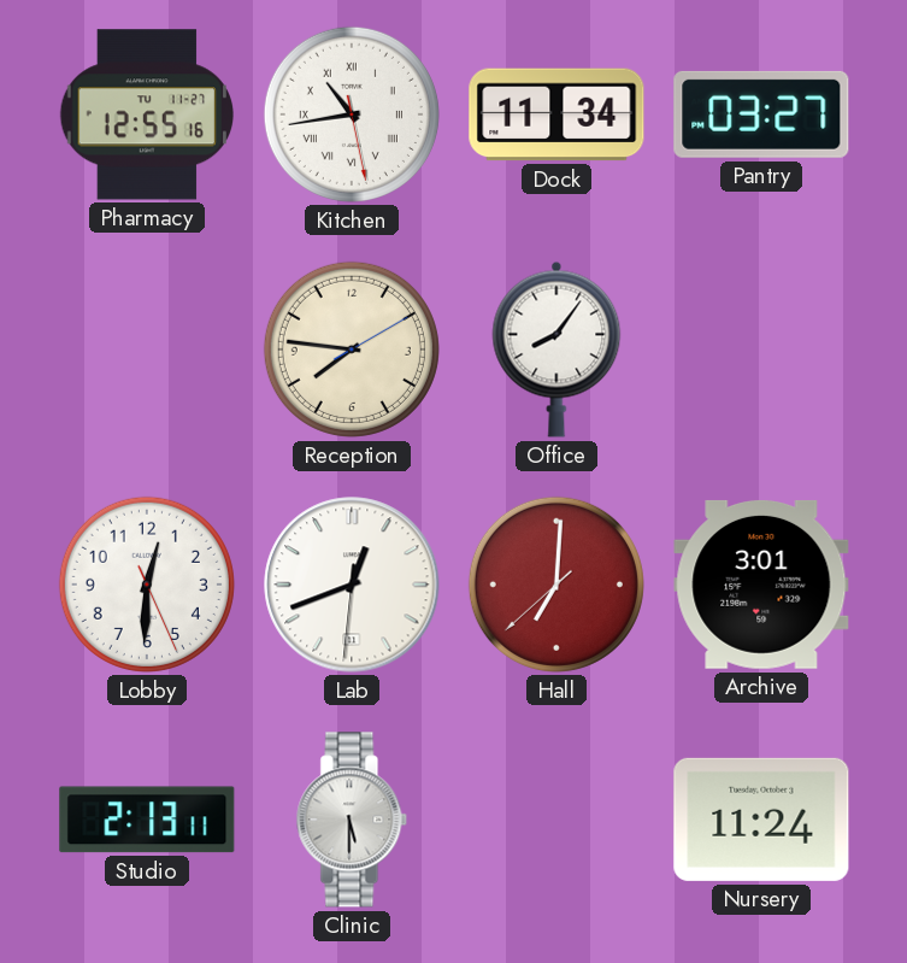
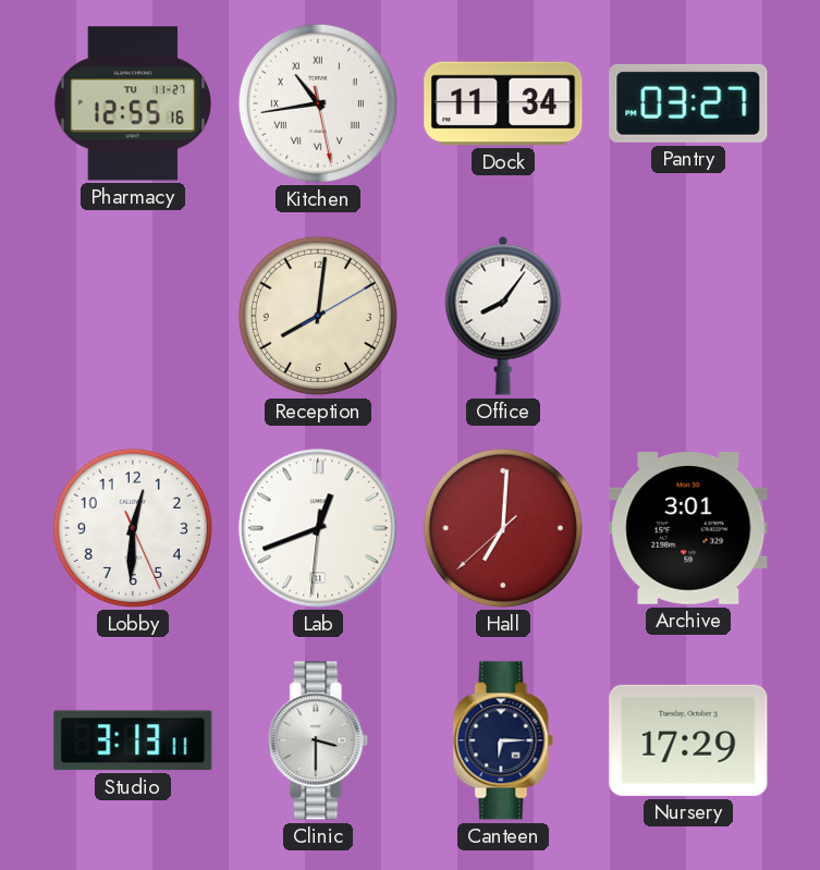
Reception: 7:46 -> 8:01 (318, 316)
Studio: 2:13 -> 3:13 (133, 740)
Clinic: 5:30 -> 3:30 (318, 740)
Canteen: none -> 6:15 (503, 740)
Nursery: 11:24 -> 17:29 (688, 740)
